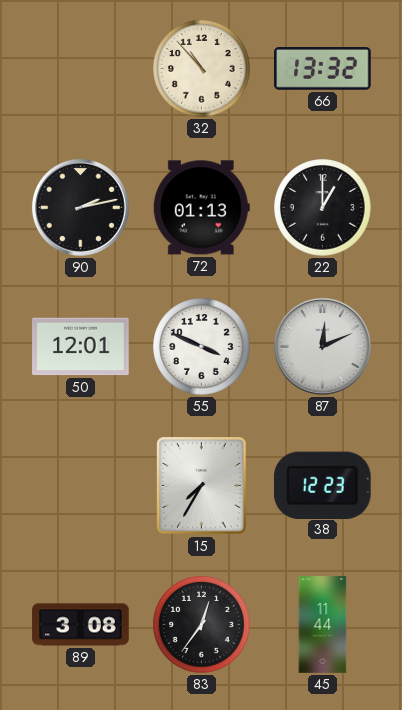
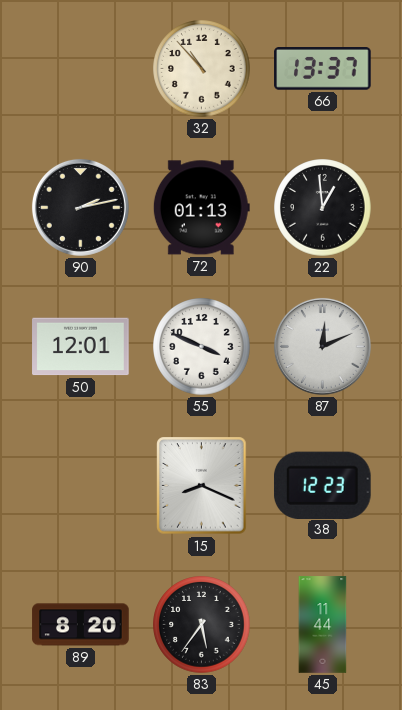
66: 13:32 -> 13:37 (323, 69)
22: 1:00 -> 12:59 (323, 208)
15: 7:35 -> 8:19 (202, 486)
89: 3:08 -> 8:20 (81, 625)
83: 12:36 -> 5:36 (202, 625)
